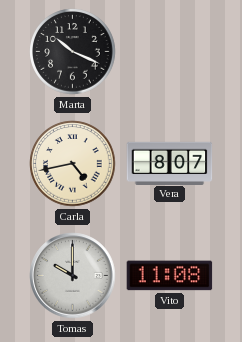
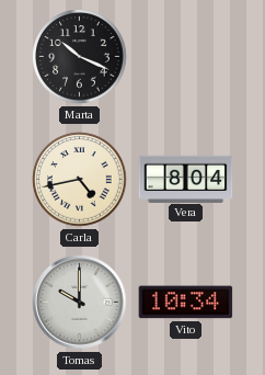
Vera: 8:07 -> 8:04 (186, 179)
Vito: 11:08 -> 10:34 (186, 303)
